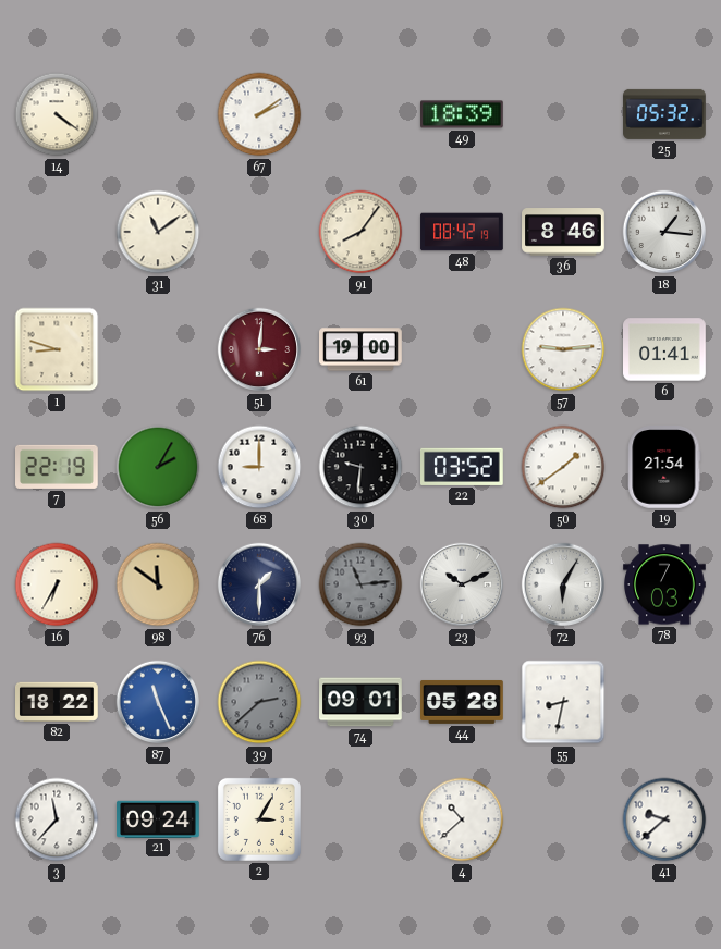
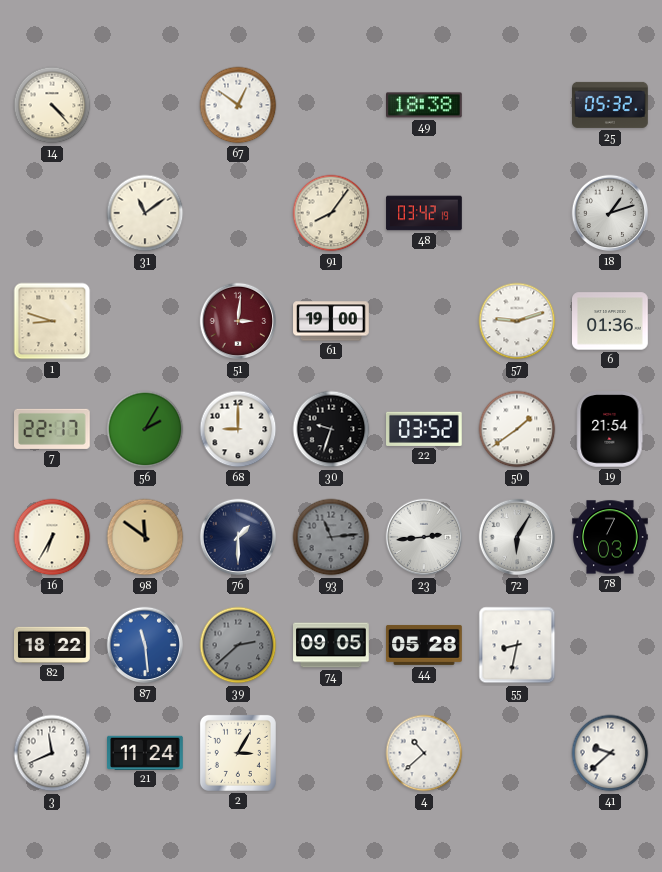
14: 4:21 -> 4:23 (52, 105)
67: 2:09 -> 12:51 (238, 105)
49: 18:39 -> 18:38 (425, 105)
48: 08:42 -> 03:42 (424, 213)
36: 8:46 -> none (563, 232)
18: 1:16 -> 1:12 (610, 213)
57: 9:14 -> 9:12 (517, 321)
6: 01:41 -> 01:36 (611, 321)
7: 22:19 -> 22:17 (53, 429)
30: 9:31 -> 9:33 (331, 429)
23: 10:11 -> 2:44 (424, 537)
87: 11:26 -> 11:29 (145, 645)
74: 09:01 -> 09:05 (331, 645)
3: 11:37 -> 11:41 (52, 753)
21: 09:24 -> 11:24 (146, 752)
